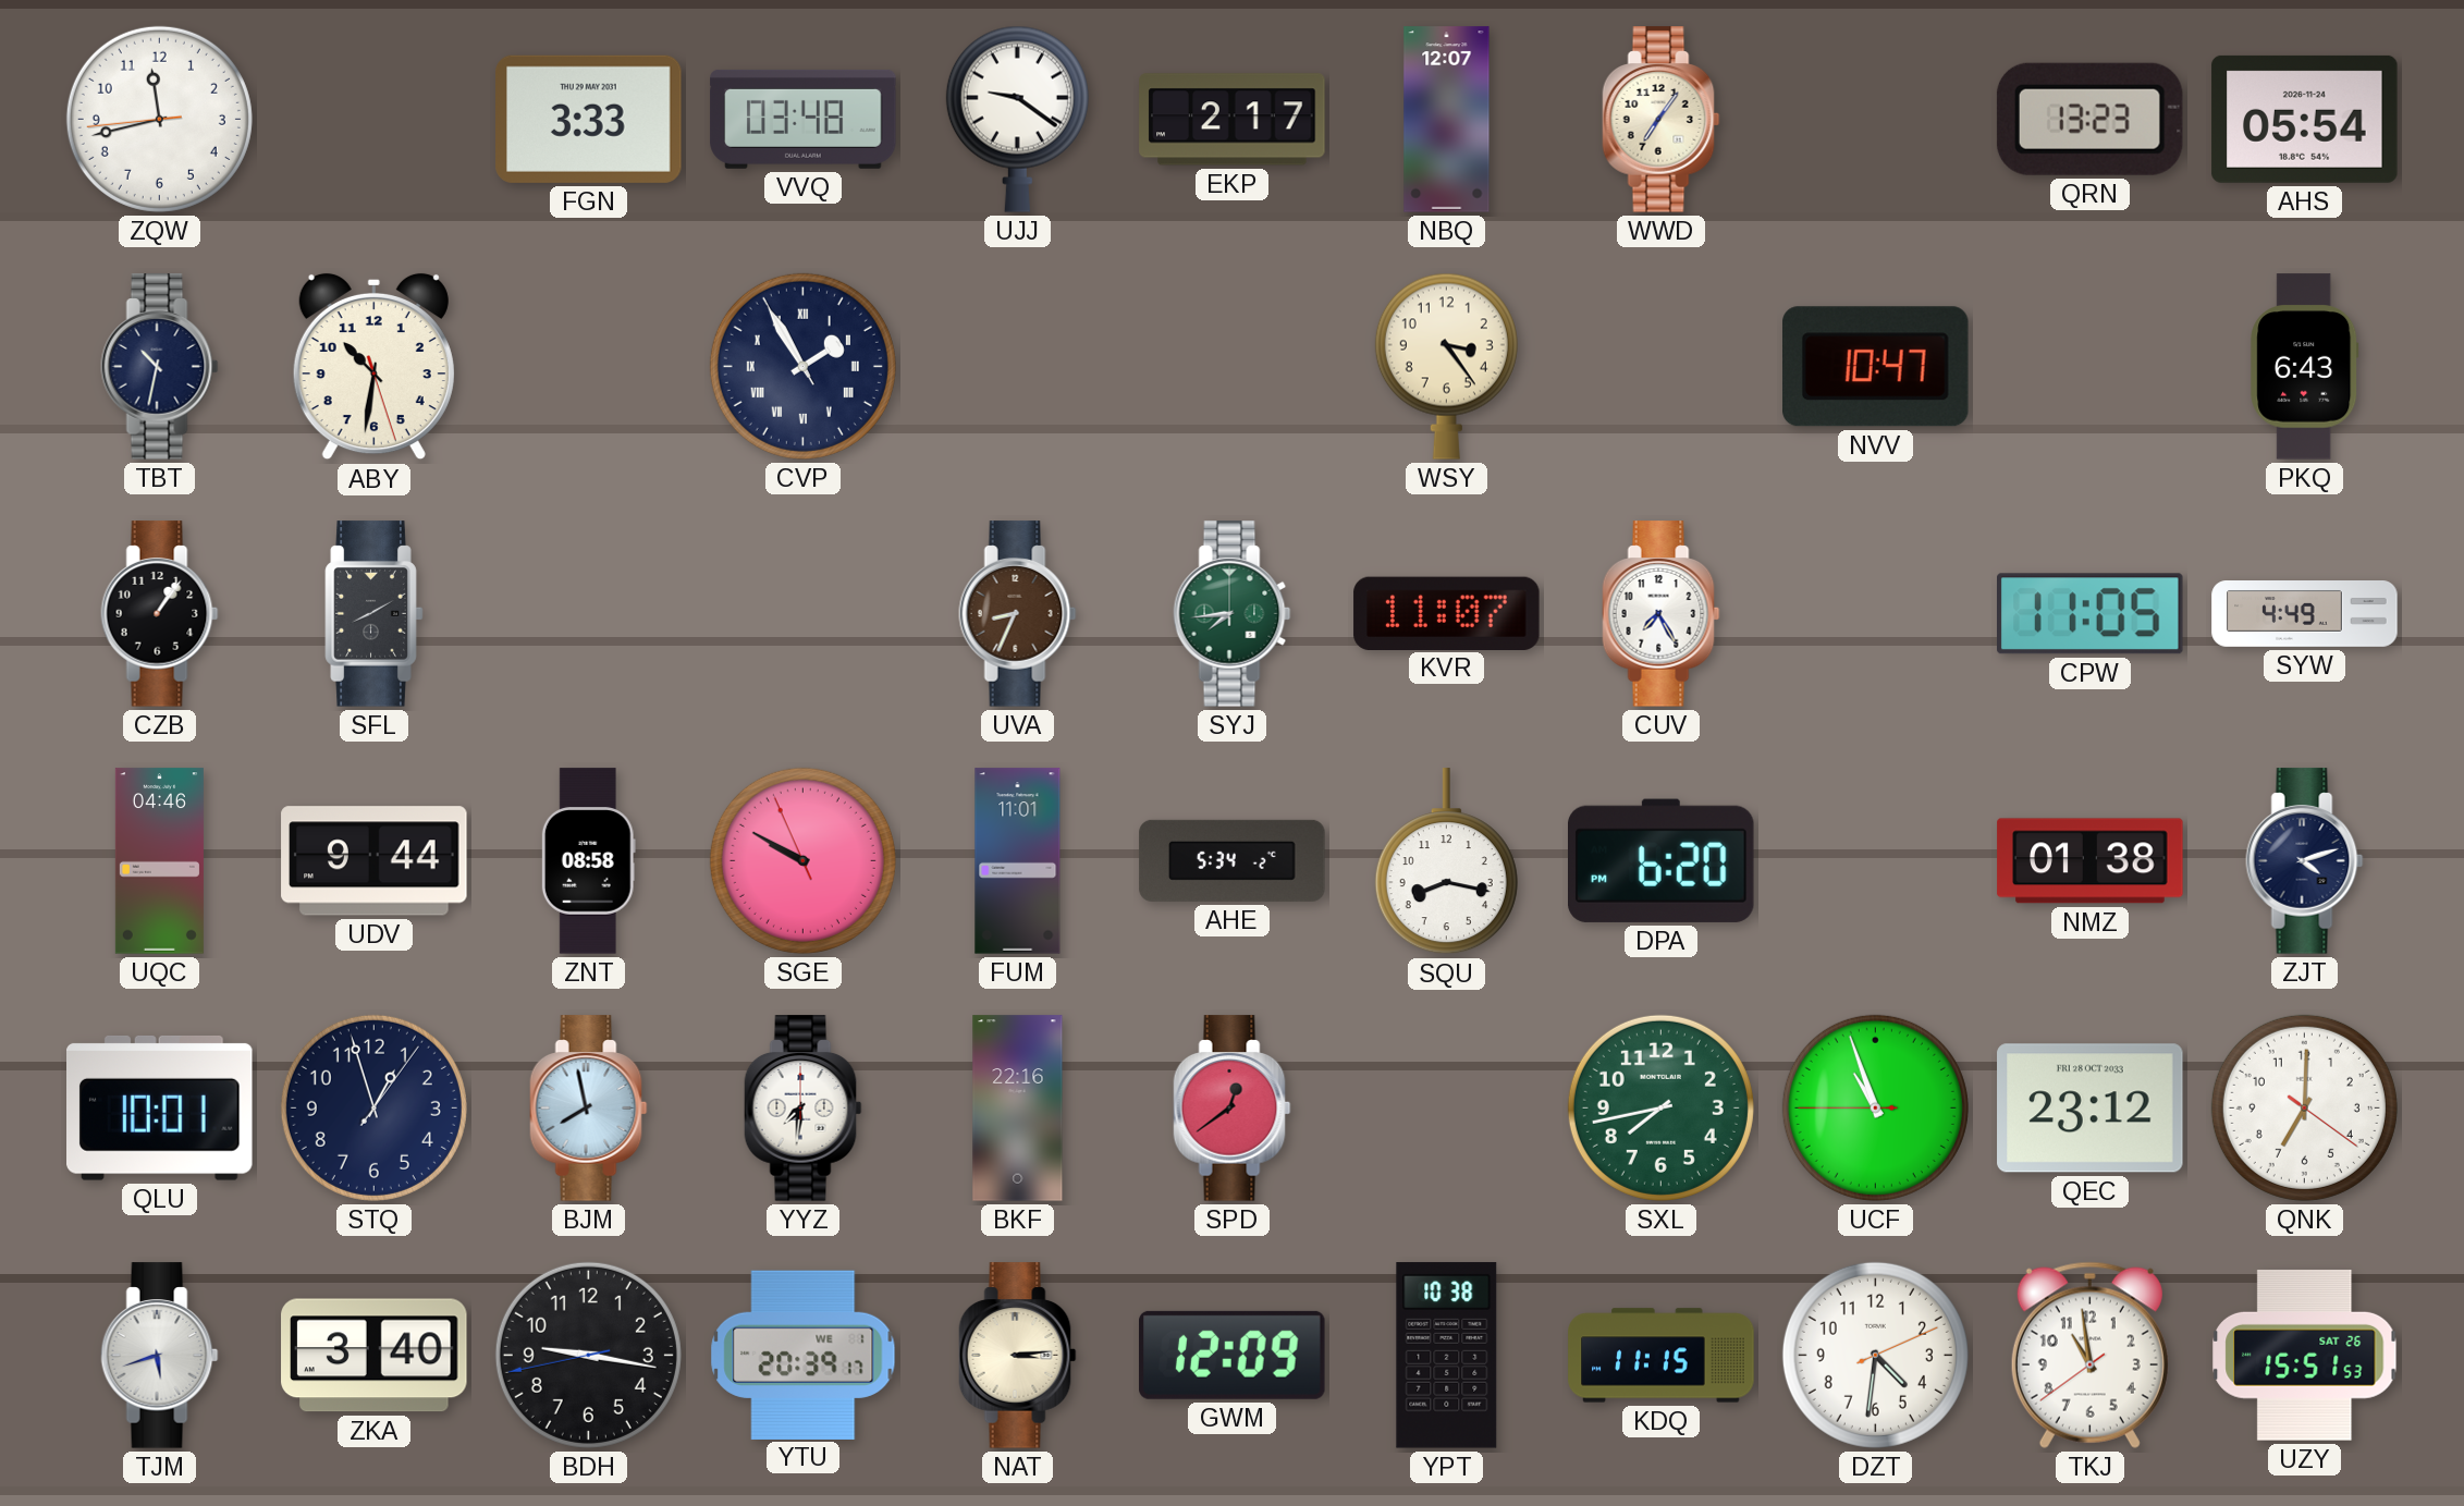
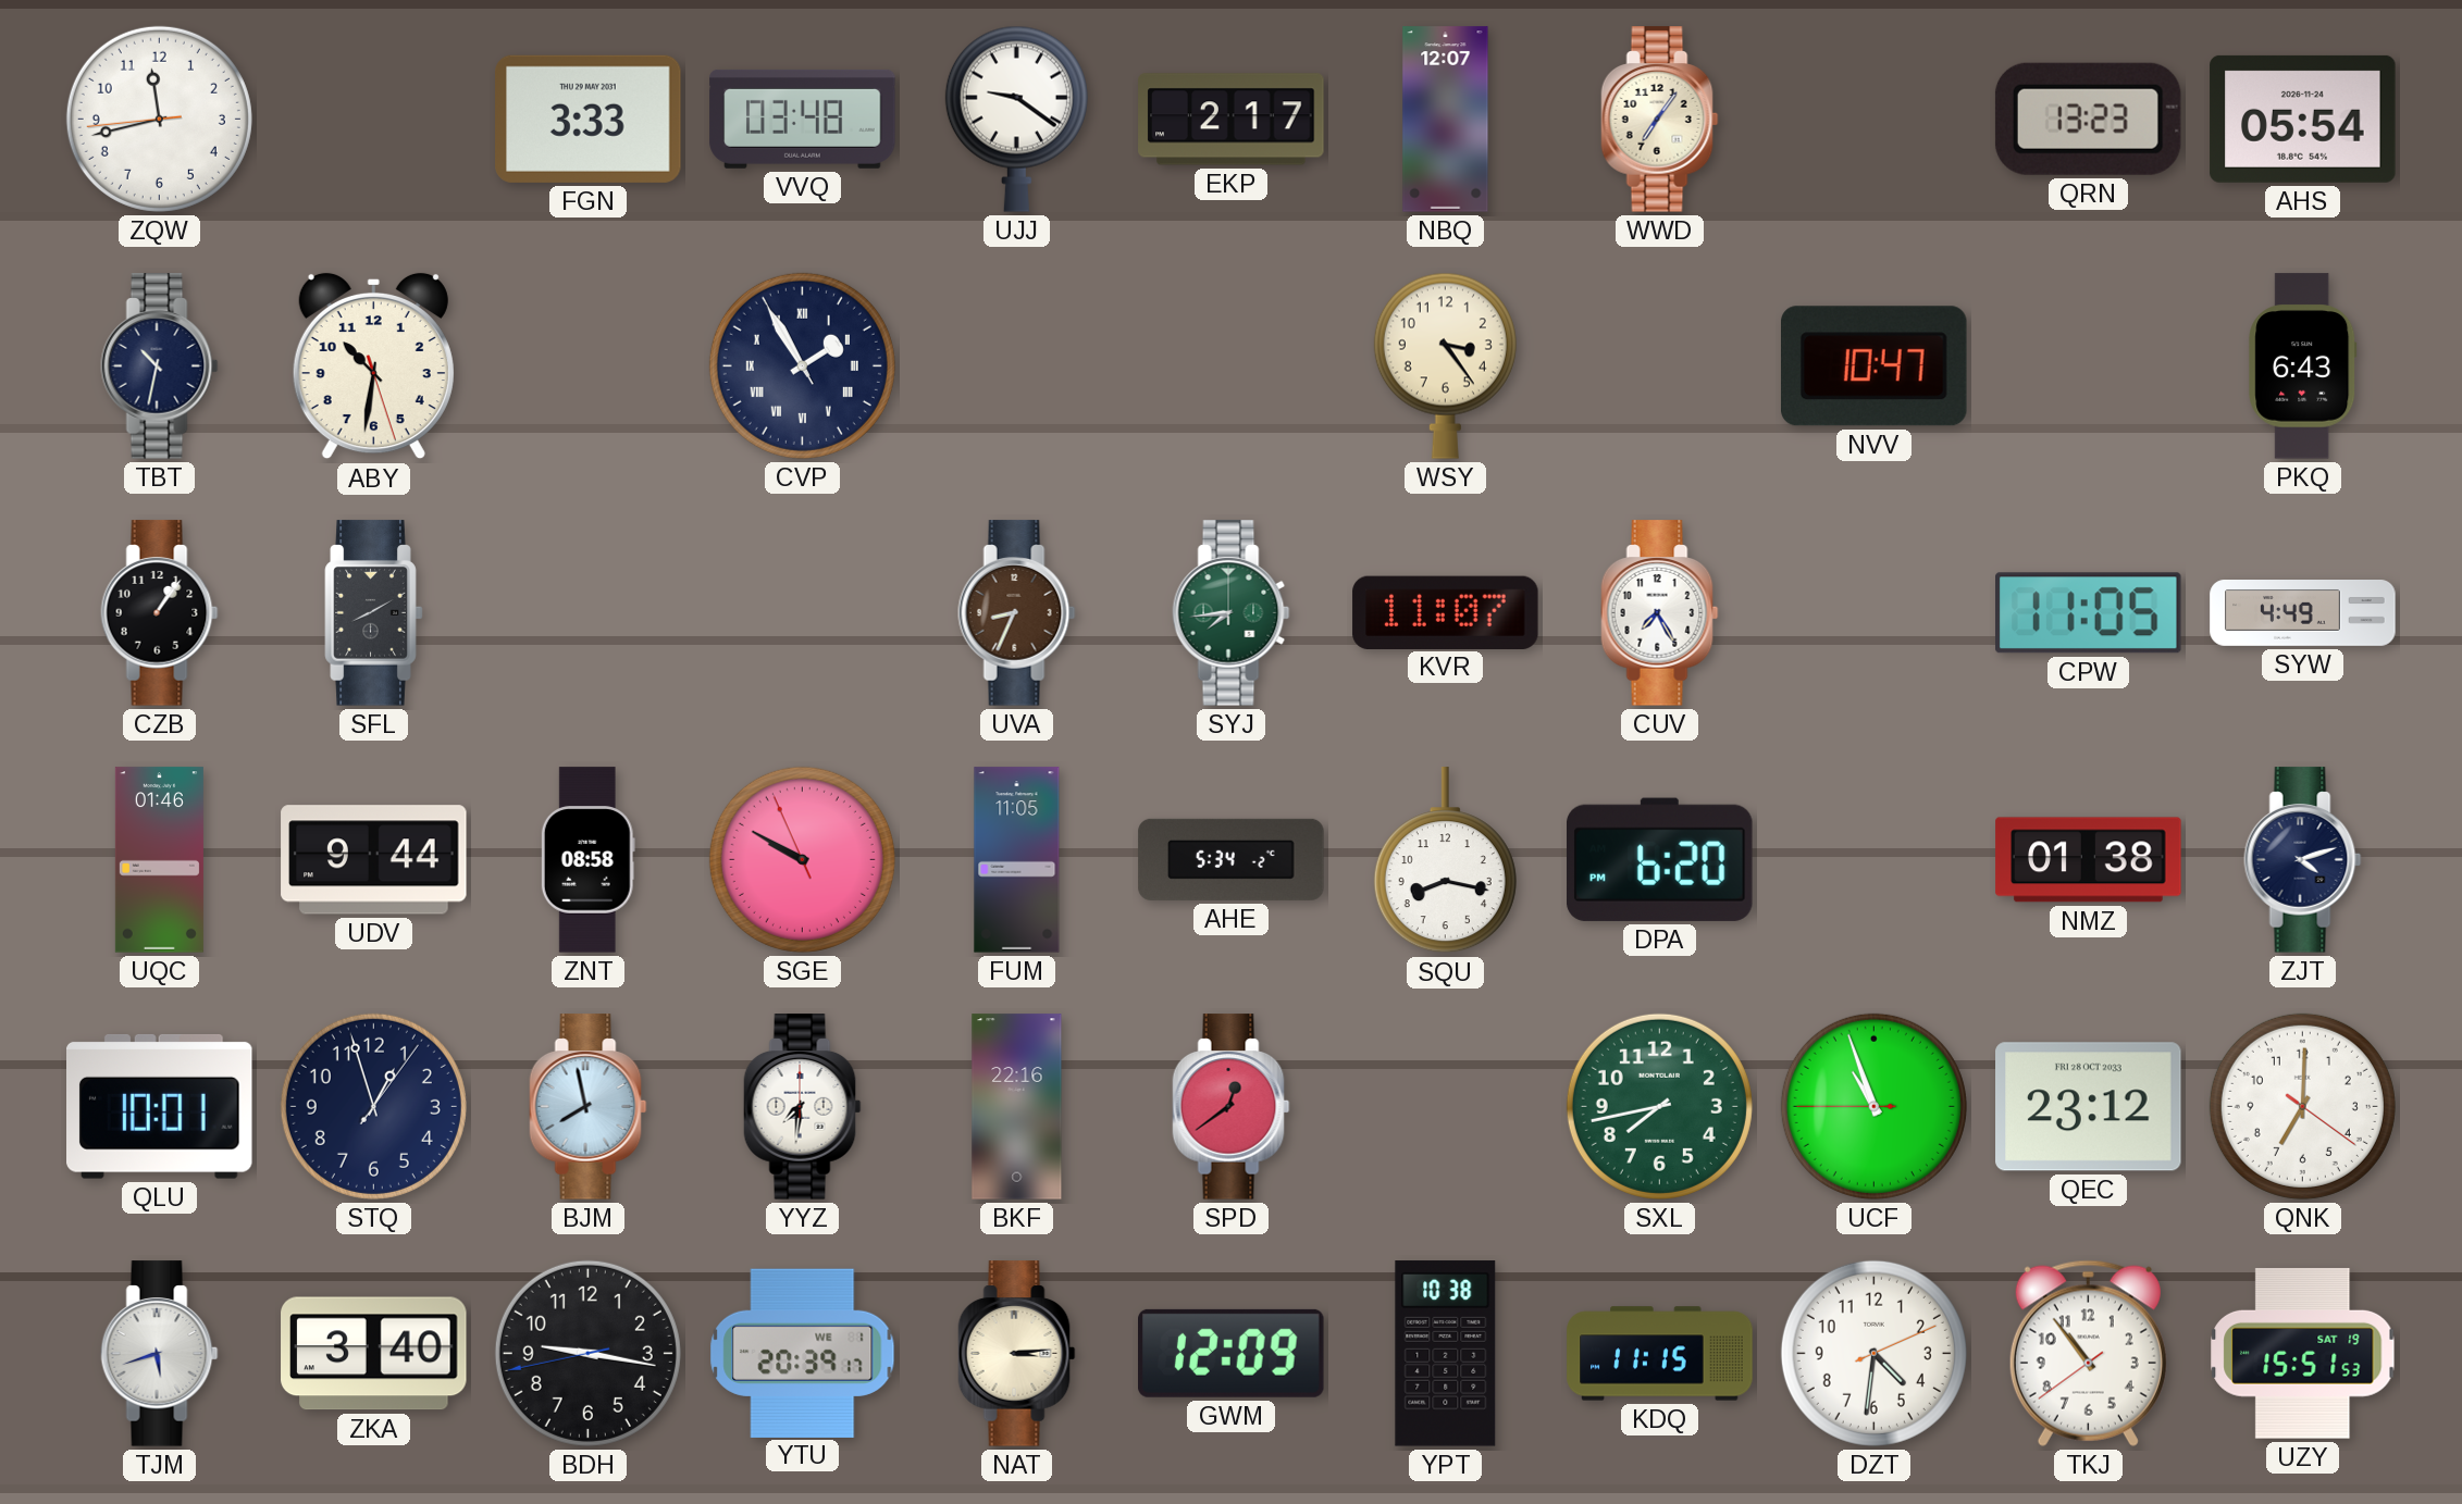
UQC: 04:46 -> 01:46 (159, 860)
FUM: 11:01 -> 11:05 (1017, 860)
TKJ: 10:58 -> 10:53 (2088, 1353)
UZY date: SAT 26 -> SAT 19 (2303, 1353)
